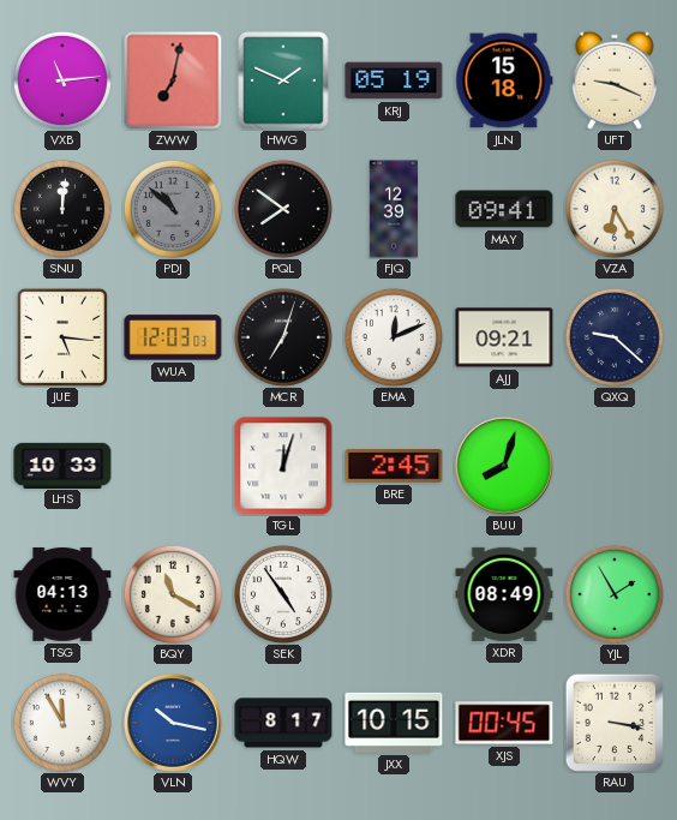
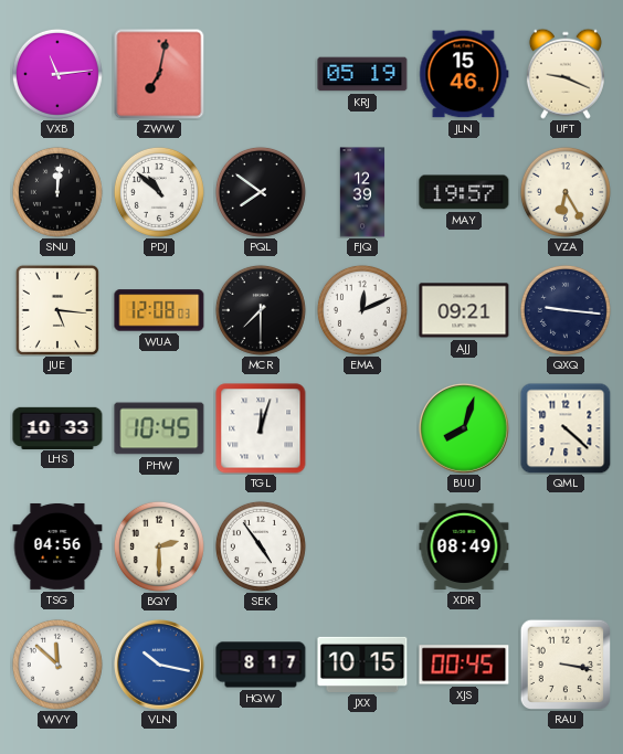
HWG: 1:49 -> none (283, 80)
JLN: 15:18 -> 15:46 (464, 74)
PDJ dial: grey -> white (159, 192)
MAY: 09:41 -> 19:57 (464, 192)
WUA: 12:03 -> 12:08 (159, 310)
MCR: 7:03 -> 7:30 (261, 310)
QXQ: 9:22 -> 9:16 (566, 310)
PHW: none -> 10:45 (159, 428)
BRE: 2:45 -> none (394, 466)
QML: none -> 4:22 (566, 428)
TSG: 04:13 -> 04:56 (57, 546)
BQY: 11:20 -> 2:30 (159, 546)
YJL: 1:55 -> none (615, 594)
WVY: 11:55 -> 11:52 (57, 665)
